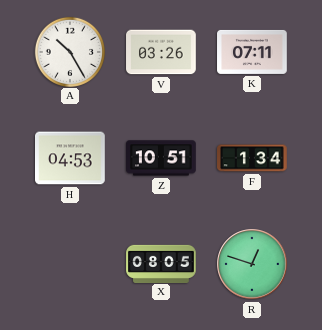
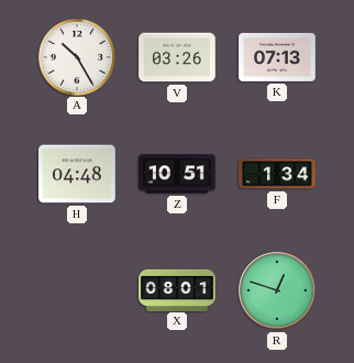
K: 07:11 -> 07:13 (277, 57)
H: 04:53 -> 04:48 (78, 174)
X: 08:05 -> 08:01 (177, 289)
